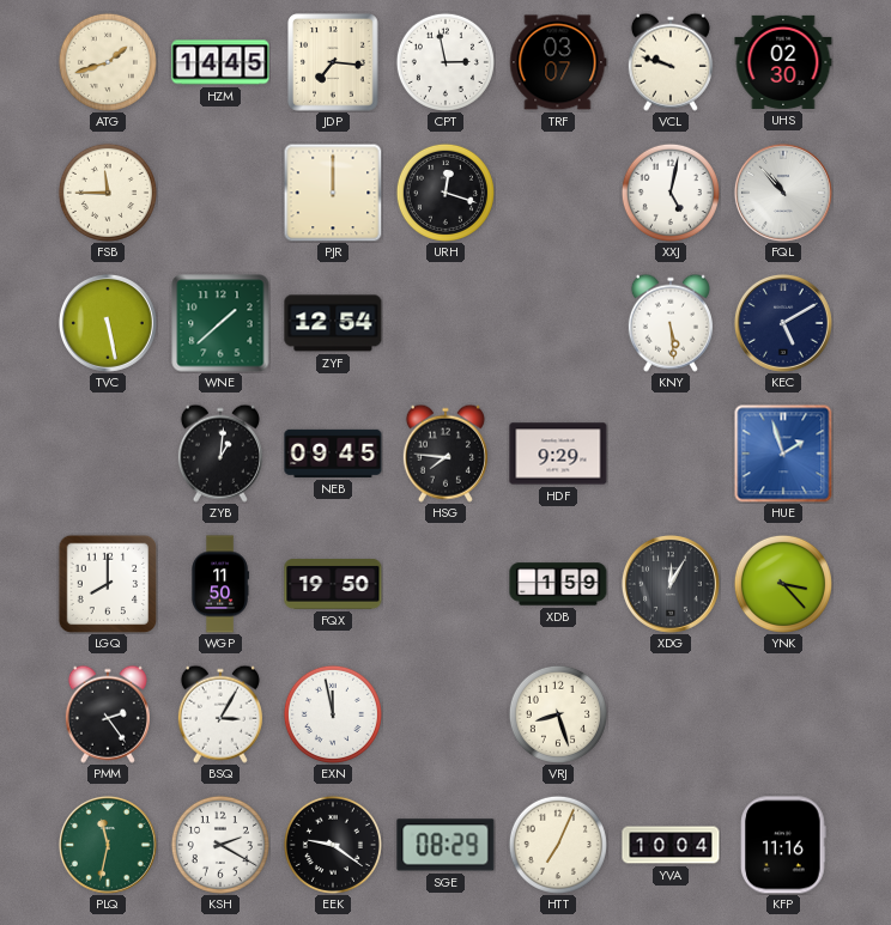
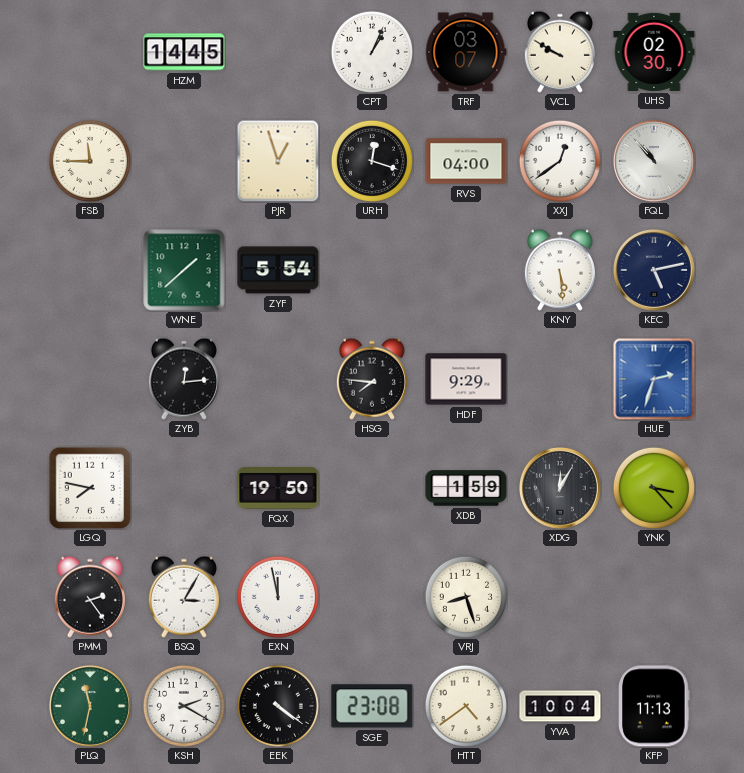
ATG: 1:42 -> none (108, 62)
JDP: 7:16 -> none (333, 62)
CPT: 2:58 -> 1:04 (372, 52)
VCL: 9:48 -> 9:50 (560, 52)
PJR: 12:00 -> 12:57 (278, 161)
RVS: none -> 04:00 (466, 161)
XXJ: 5:02 -> 12:39 (560, 161)
TVC: 5:28 -> none (108, 323)
ZYF: 12:54 -> 5:54 (278, 270)
KEC: 5:10 -> 5:13 (654, 270)
ZYB: 1:01 -> 12:14 (184, 379)
NEB: 09:45 -> none (333, 454)
HUE: 1:57 -> 2:33 (654, 379)
LGQ: 8:00 -> 7:47 (90, 488)
WGP: 11:50 -> none (220, 584)
EEK: 9:21 -> 4:21 (278, 706)
SGE: 08:29 -> 23:08 (372, 706)
HTT: 7:04 -> 4:39 (466, 706)
KFP: 11:16 -> 11:13 (654, 706)
